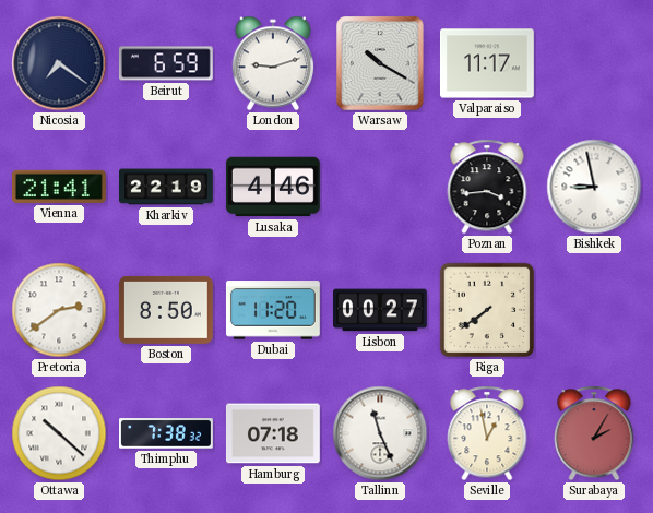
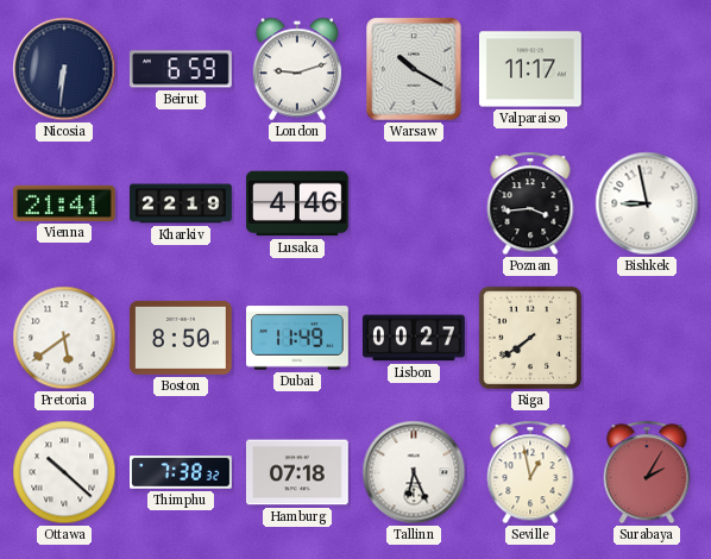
Nicosia: 7:21 -> 6:31 (64, 69)
Pretoria: 2:39 -> 5:39 (64, 338)
Dubai: 11:20 -> 11:49 (297, 338)
Tallinn: 11:26 -> 6:26 (414, 472)
